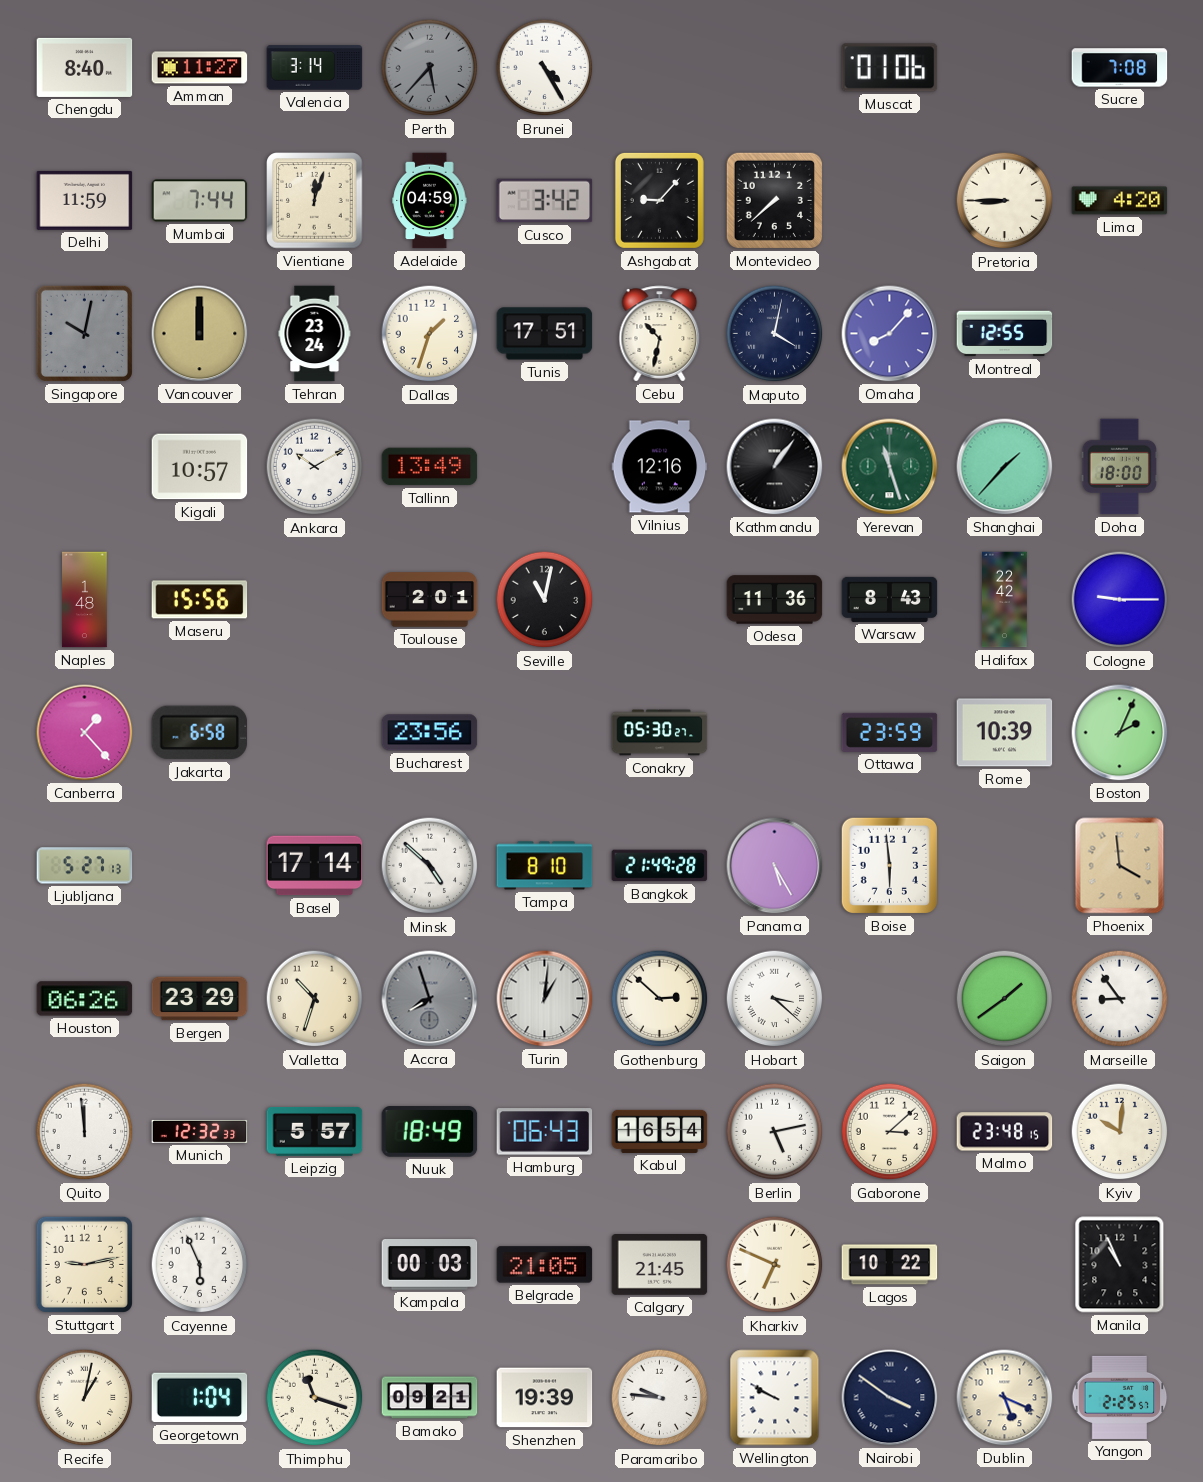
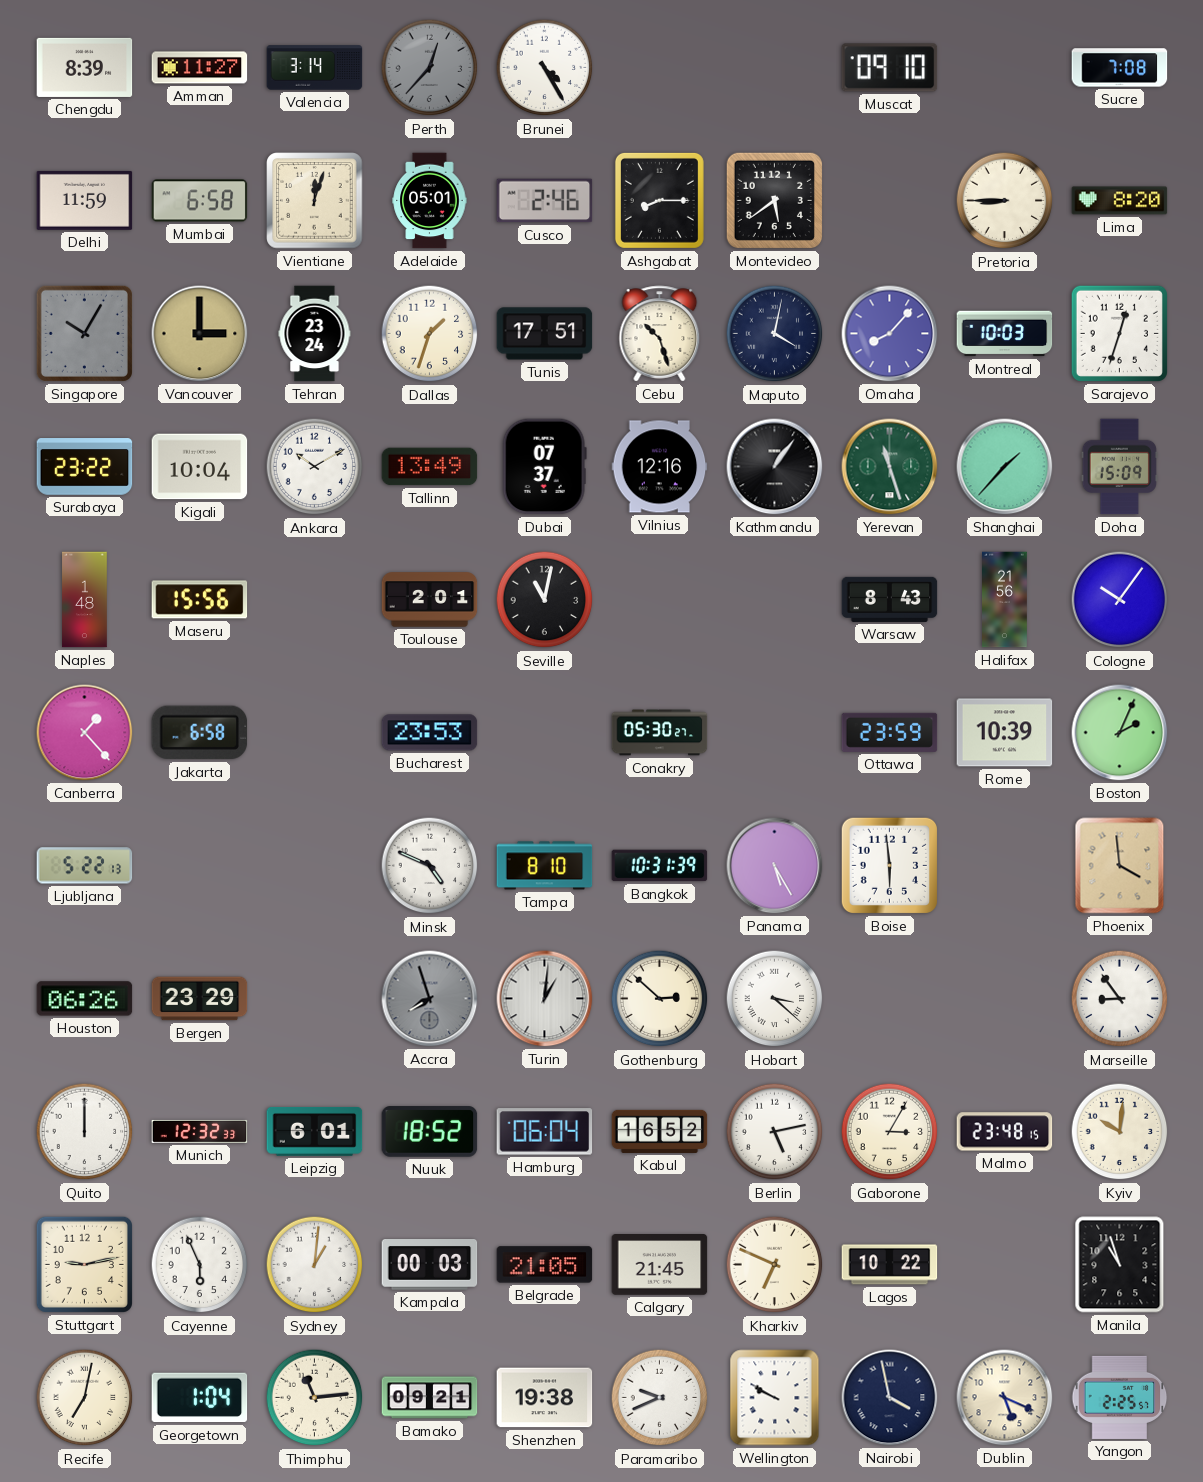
Chengdu: 8:40 -> 8:39 (85, 67)
Perth: 5:37 -> 12:37 (430, 68)
Muscat: 01:06 -> 09:10 (890, 68)
Mumbai: 7:44 -> 6:58 (200, 201)
Adelaide: 04:59 -> 05:01 (430, 201)
Cusco: 3:42 -> 2:46 (545, 201)
Ashgabat: 9:07 -> 8:15 (659, 200)
Montevideo: 7:38 -> 5:39 (774, 200)
Lima: 4:20 -> 8:20 (1120, 201)
Singapore: 10:02 -> 10:05 (84, 333)
Vancouver: 12:00 -> 3:00 (200, 334)
Cebu: 10:32 -> 10:27 (660, 334)
Montreal: 12:55 -> 10:03 (1005, 334)
Sarajevo: none -> 12:33 (1119, 333)
Surabaya: none -> 23:22 (85, 467)
Kigali: 10:57 -> 10:04 (200, 467)
Dubai: none -> 07:37 (544, 467)
Doha: 18:00 -> 15:09 (1119, 467)
Odesa: 11:36 -> none (775, 600)
Halifax: 22:42 -> 21:56 (1005, 600)
Cologne: 9:15 -> 10:06 (1120, 600)
Bucharest: 23:56 -> 23:53 (430, 733)
Ljubljana: 5:27 -> 5:22 (85, 866)
Basel: 17:14 -> none (315, 866)
Minsk: 4:52 -> 4:49 (430, 866)
Bangkok: 21:49 -> 10:31 (660, 866)
Valletta: 10:33 -> none (315, 999)
Saigon: 1:39 -> none (1005, 999)
Quito: 11:59 -> 12:00 (85, 1132)
Leipzig: 5:57 -> 6:01 (315, 1132)
Nuuk: 18:49 -> 18:52 (430, 1132)
Hamburg: 06:43 -> 06:04 (545, 1132)
Kabul: 16:54 -> 16:52 (660, 1131)
Gaborone: 3:08 -> 3:05 (890, 1132)
Sydney: none -> 1:01 (315, 1265)
Manila: 10:56 -> 10:57 (1120, 1265)
Recife: 1:02 -> 7:02 (85, 1398)
Thimphu: 11:18 -> 11:14 (315, 1398)
Shenzhen: 19:39 -> 19:38 (545, 1398)
Paramaribo: 9:46 -> 9:41 (660, 1398)
Nairobi: 3:51 -> 3:58 (890, 1398)
